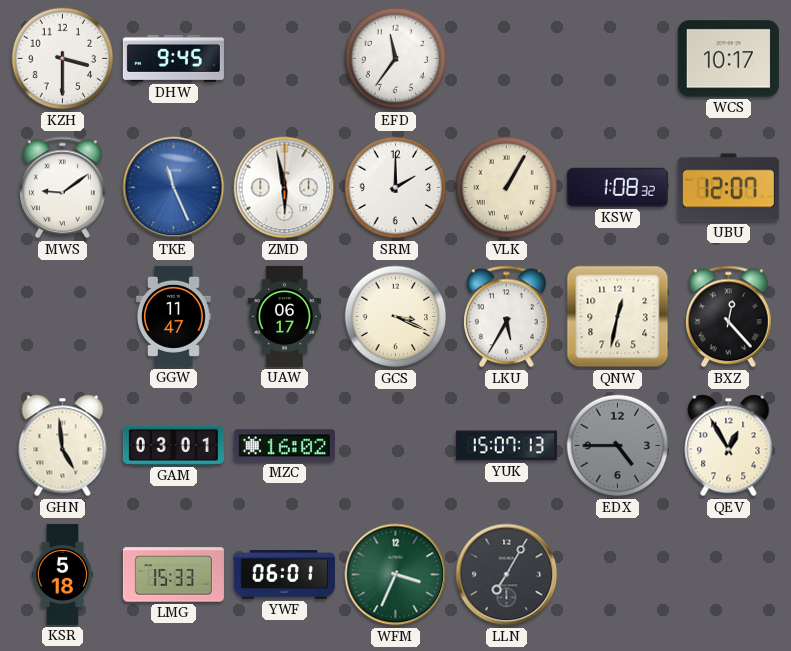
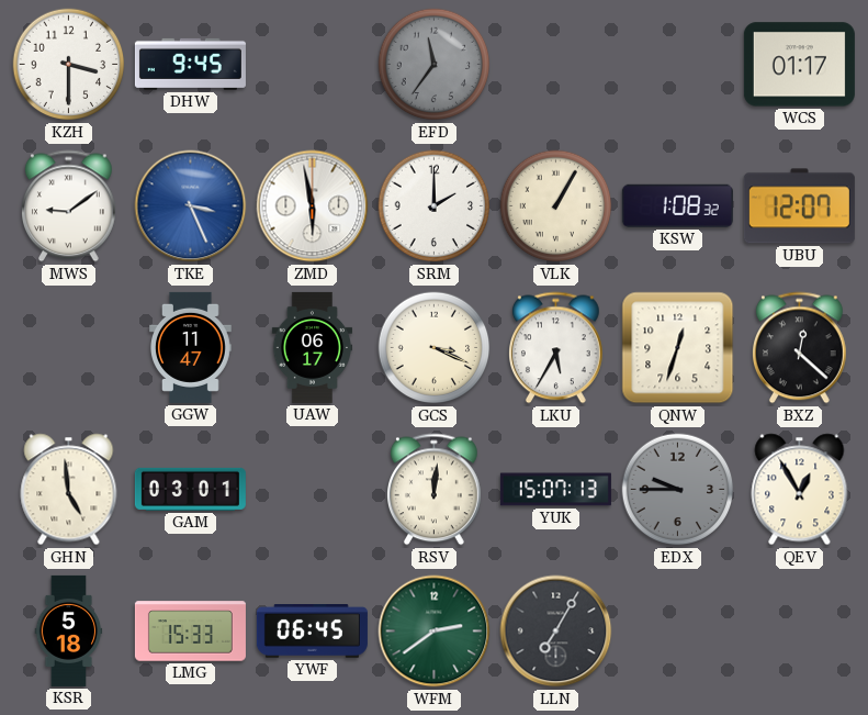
EFD dial: white -> grey (435, 65)
WCS: 10:17 -> 01:17 (799, 65)
TKE: 11:26 -> 3:26 (191, 206)
QNW: 12:32 -> 12:33 (678, 348)
BXZ: 12:23 -> 12:22 (800, 348)
MZC: 16:02 -> none (284, 446)
RSV: none -> 12:01 (435, 490)
EDX: 4:45 -> 9:45 (678, 490)
YWF: 06:01 -> 06:45 (312, 632)
WFM: 3:34 -> 2:39 (435, 632)
